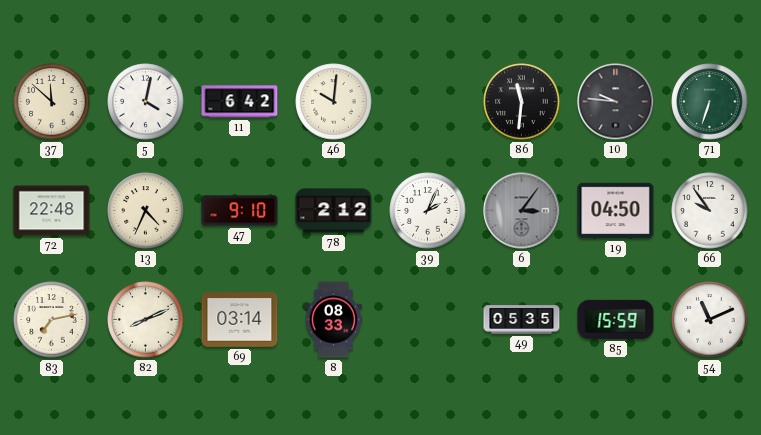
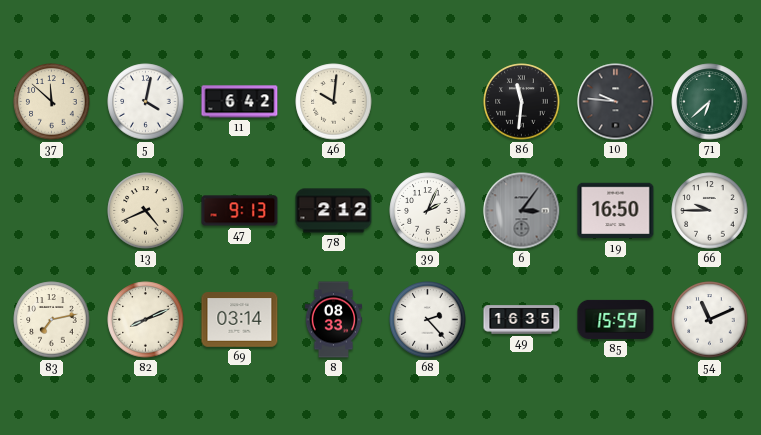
71: 6:33 -> 6:38 (710, 102)
72: 22:48 -> none (52, 211)
13: 4:34 -> 4:41 (146, 211)
47: 9:10 -> 9:13 (240, 211)
19: 04:50 -> 16:50 (616, 211)
66: 9:54 -> 9:45 (710, 211)
68: none -> 2:23 (428, 320)
49: 05:35 -> 16:35 (522, 320)
